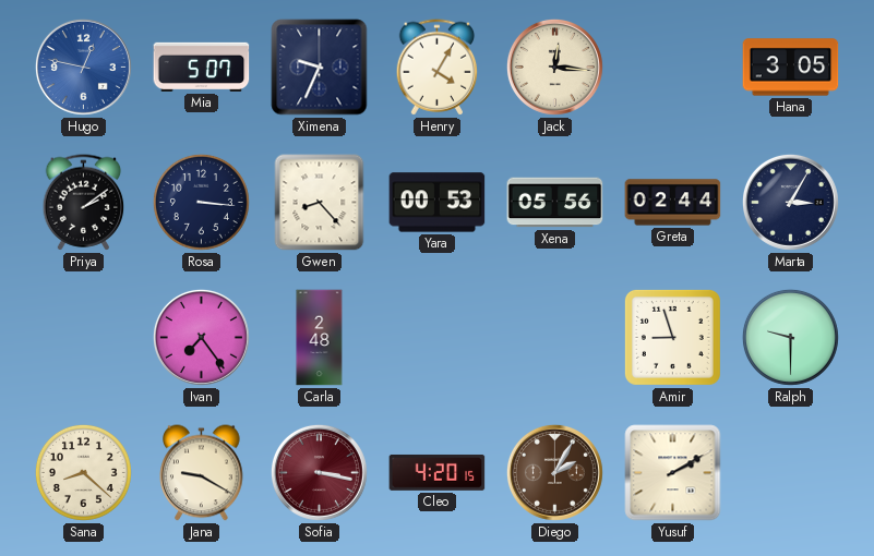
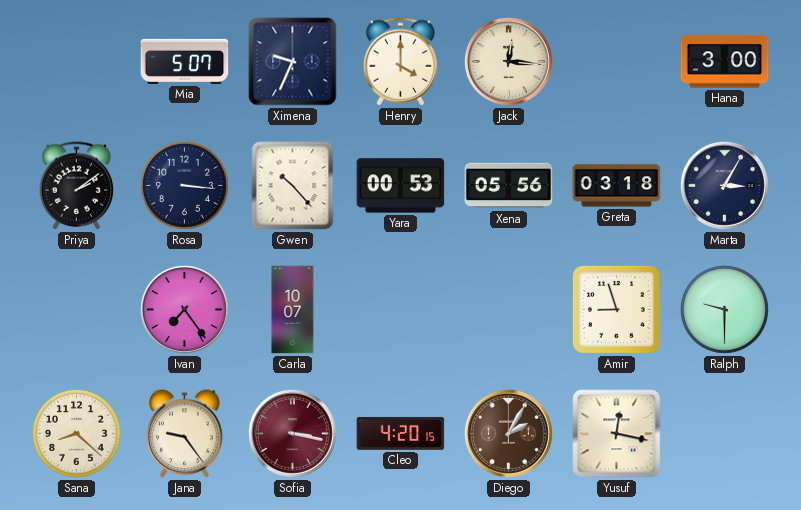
Hugo: 12:47 -> none (83, 67)
Henry: 4:05 -> 4:00 (401, 62)
Hana: 3:05 -> 3:00 (725, 62)
Gwen: 8:23 -> 10:23 (293, 186)
Greta: 02:44 -> 03:18 (617, 186)
Carla: 2:48 -> 10:07 (293, 310)
Jana: 9:20 -> 9:24 (185, 434)
Yusuf: 2:10 -> 12:17 (617, 434)
